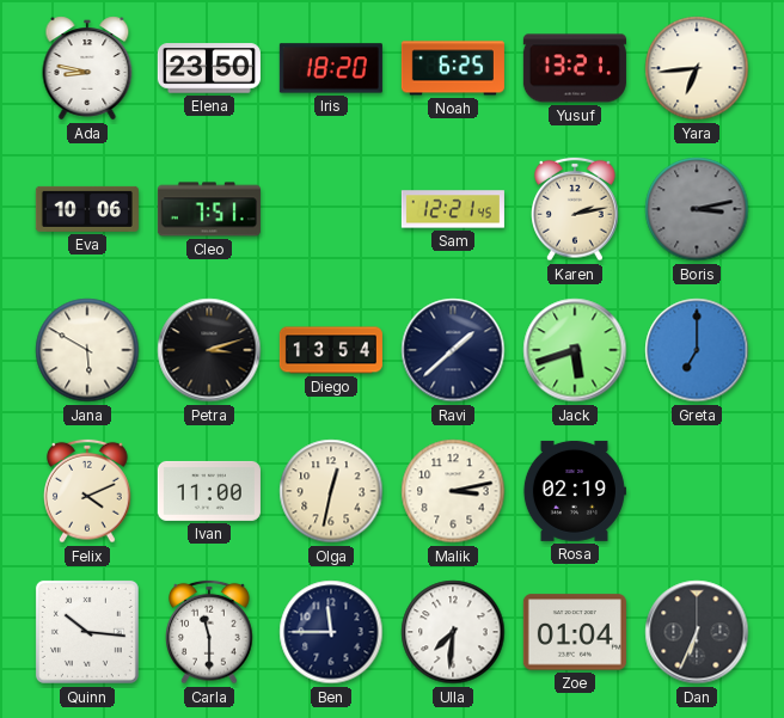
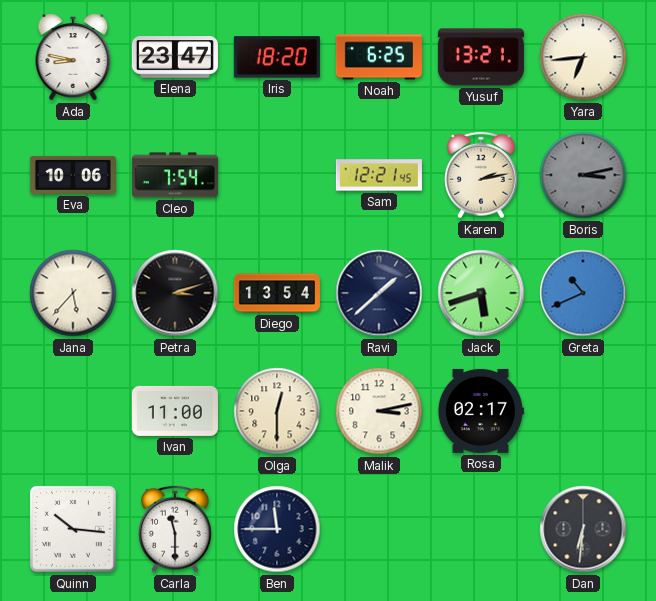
Elena: 23:50 -> 23:47 (175, 57)
Cleo: 7:51 -> 7:54 (175, 175)
Jana: 5:50 -> 5:37 (73, 293)
Greta: 7:00 -> 10:41 (583, 293)
Felix: 4:11 -> none (87, 491)
Olga: 12:32 -> 12:30 (277, 411)
Rosa: 02:19 -> 02:17 (480, 411)
Ulla: 7:31 -> none (453, 632)
Zoe: 01:04 -> none (575, 632)
Dan: 6:34 -> 6:31 (583, 529)
